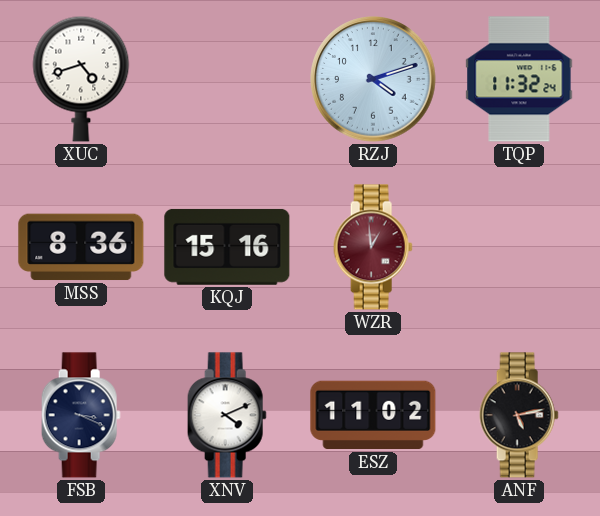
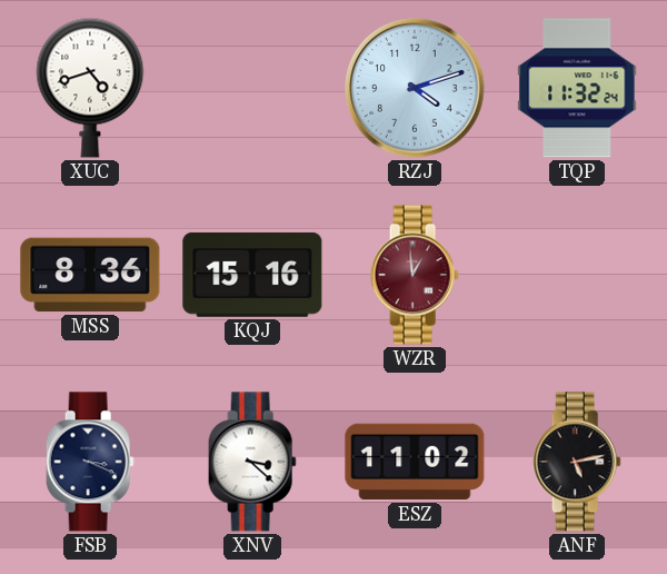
XNV: 4:11 -> 3:22 (252, 462)
